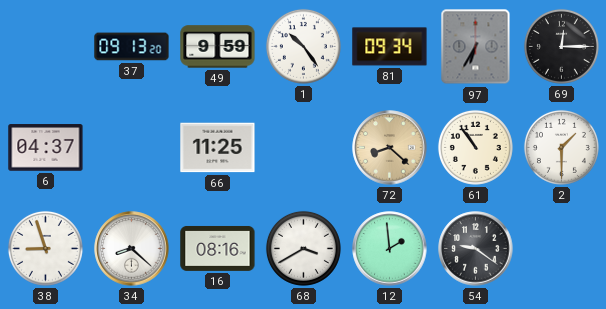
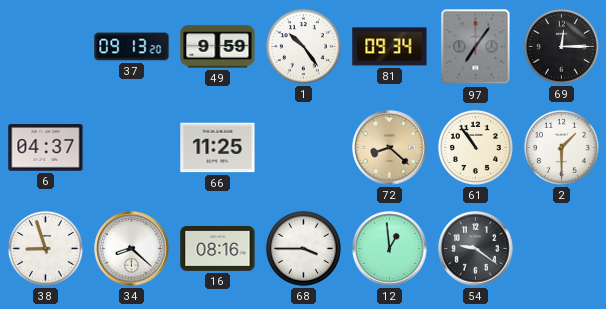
97: 6:35 -> 7:06 (476, 47)
68: 3:40 -> 3:45 (303, 248)
12: 1:59 -> 12:59 (390, 249)
